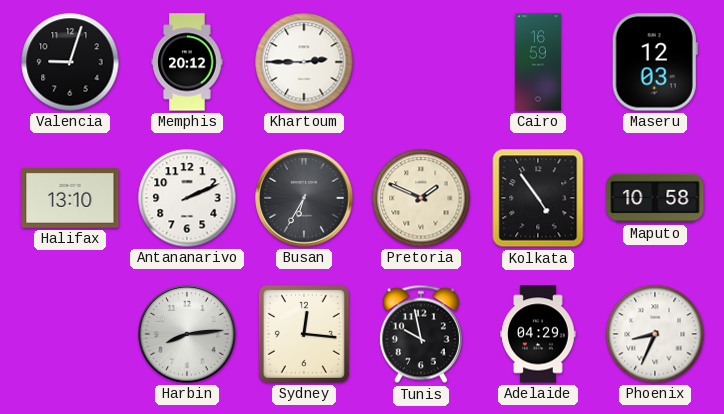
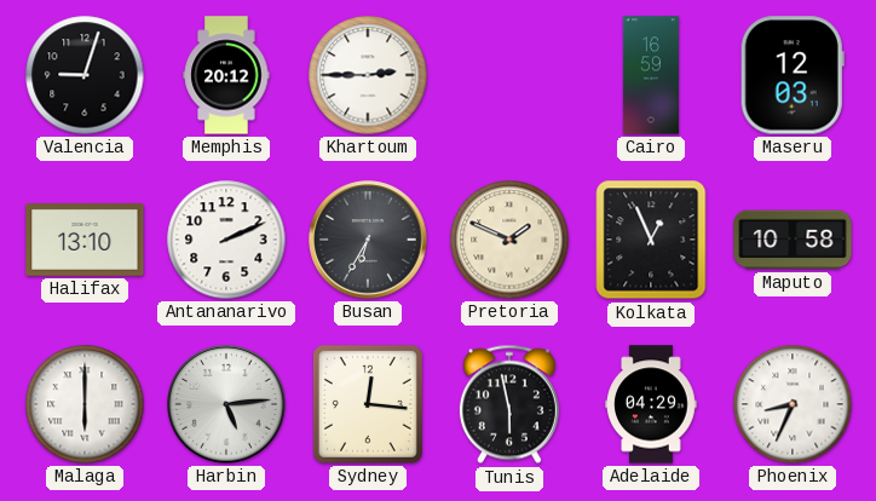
Kolkata: 4:54 -> 12:56 (651, 240)
Malaga: none -> 6:00 (85, 404)
Harbin: 8:14 -> 5:14 (226, 404)
Tunis: 9:58 -> 5:58 (509, 404)
